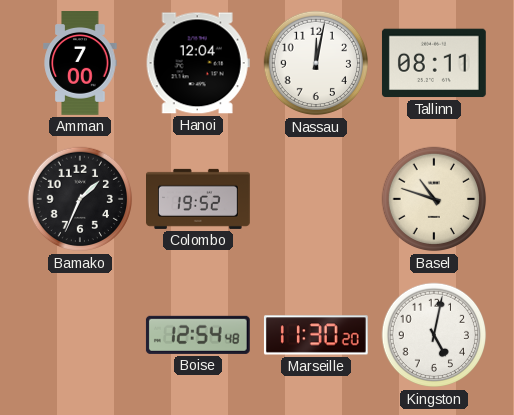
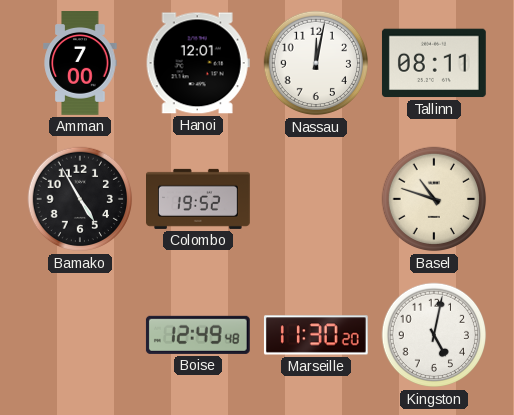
Hanoi: 12:04 -> 12:01 (198, 63)
Bamako: 1:34 -> 4:55 (80, 199)
Boise: 12:54 -> 12:49 (198, 335)
